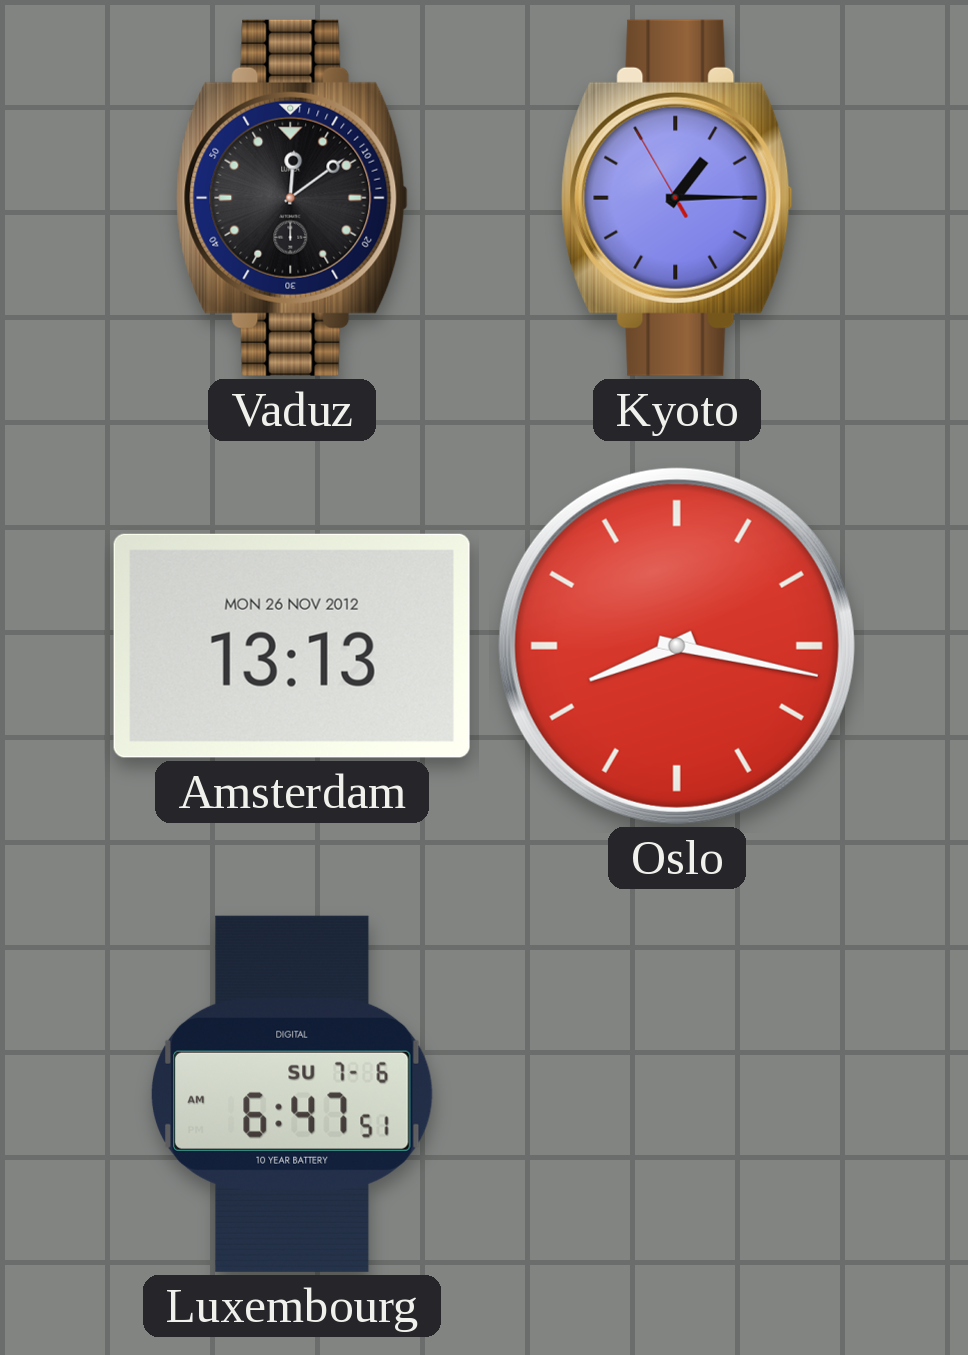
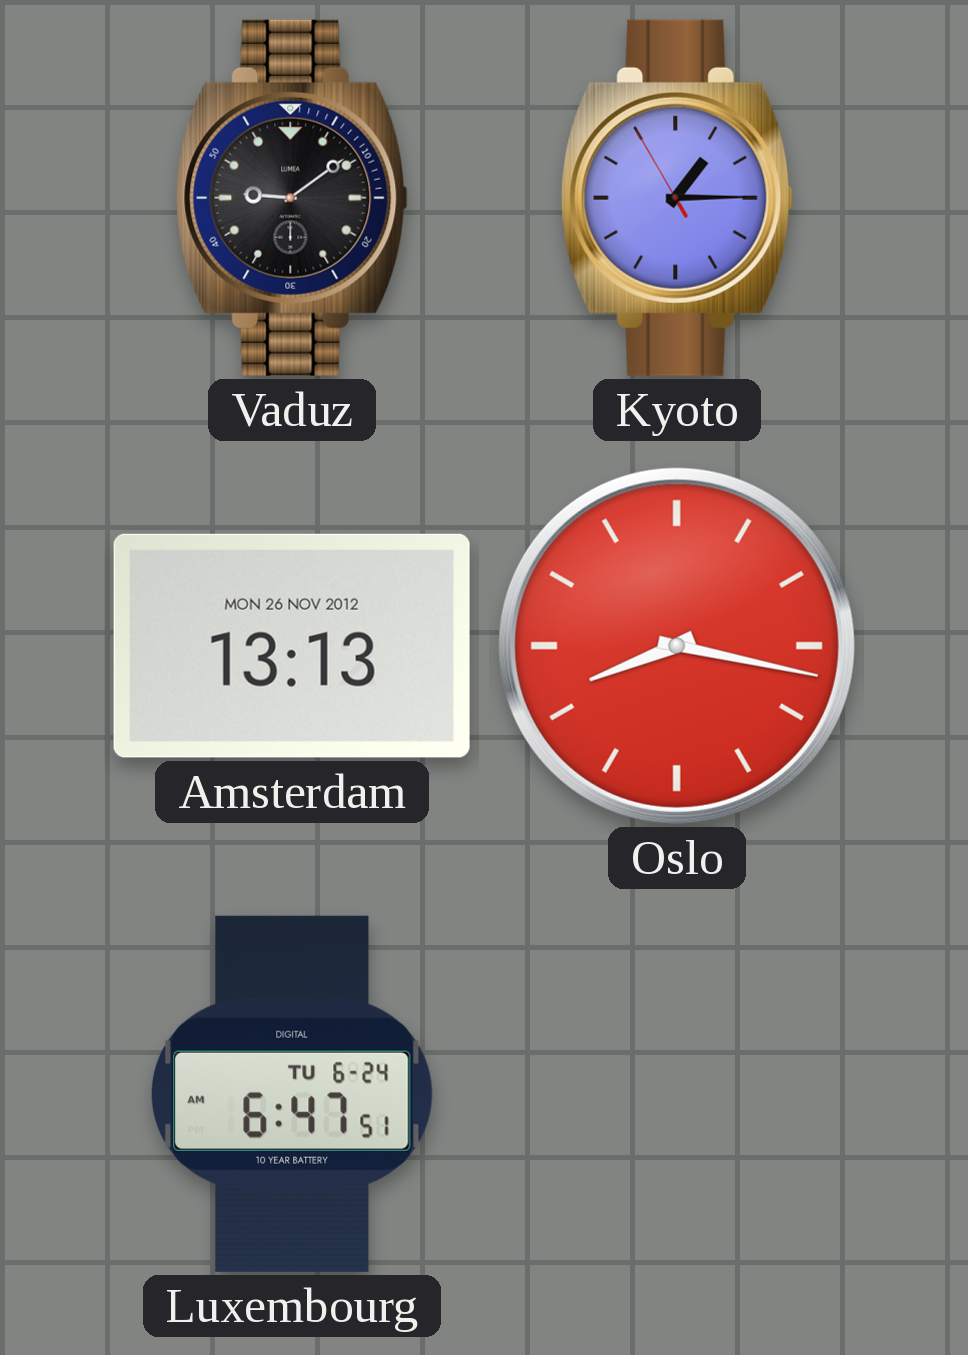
Vaduz: 12:09 -> 9:09 (292, 198)
Luxembourg date: SU 7-6 -> TU 6-24 (292, 1094)
